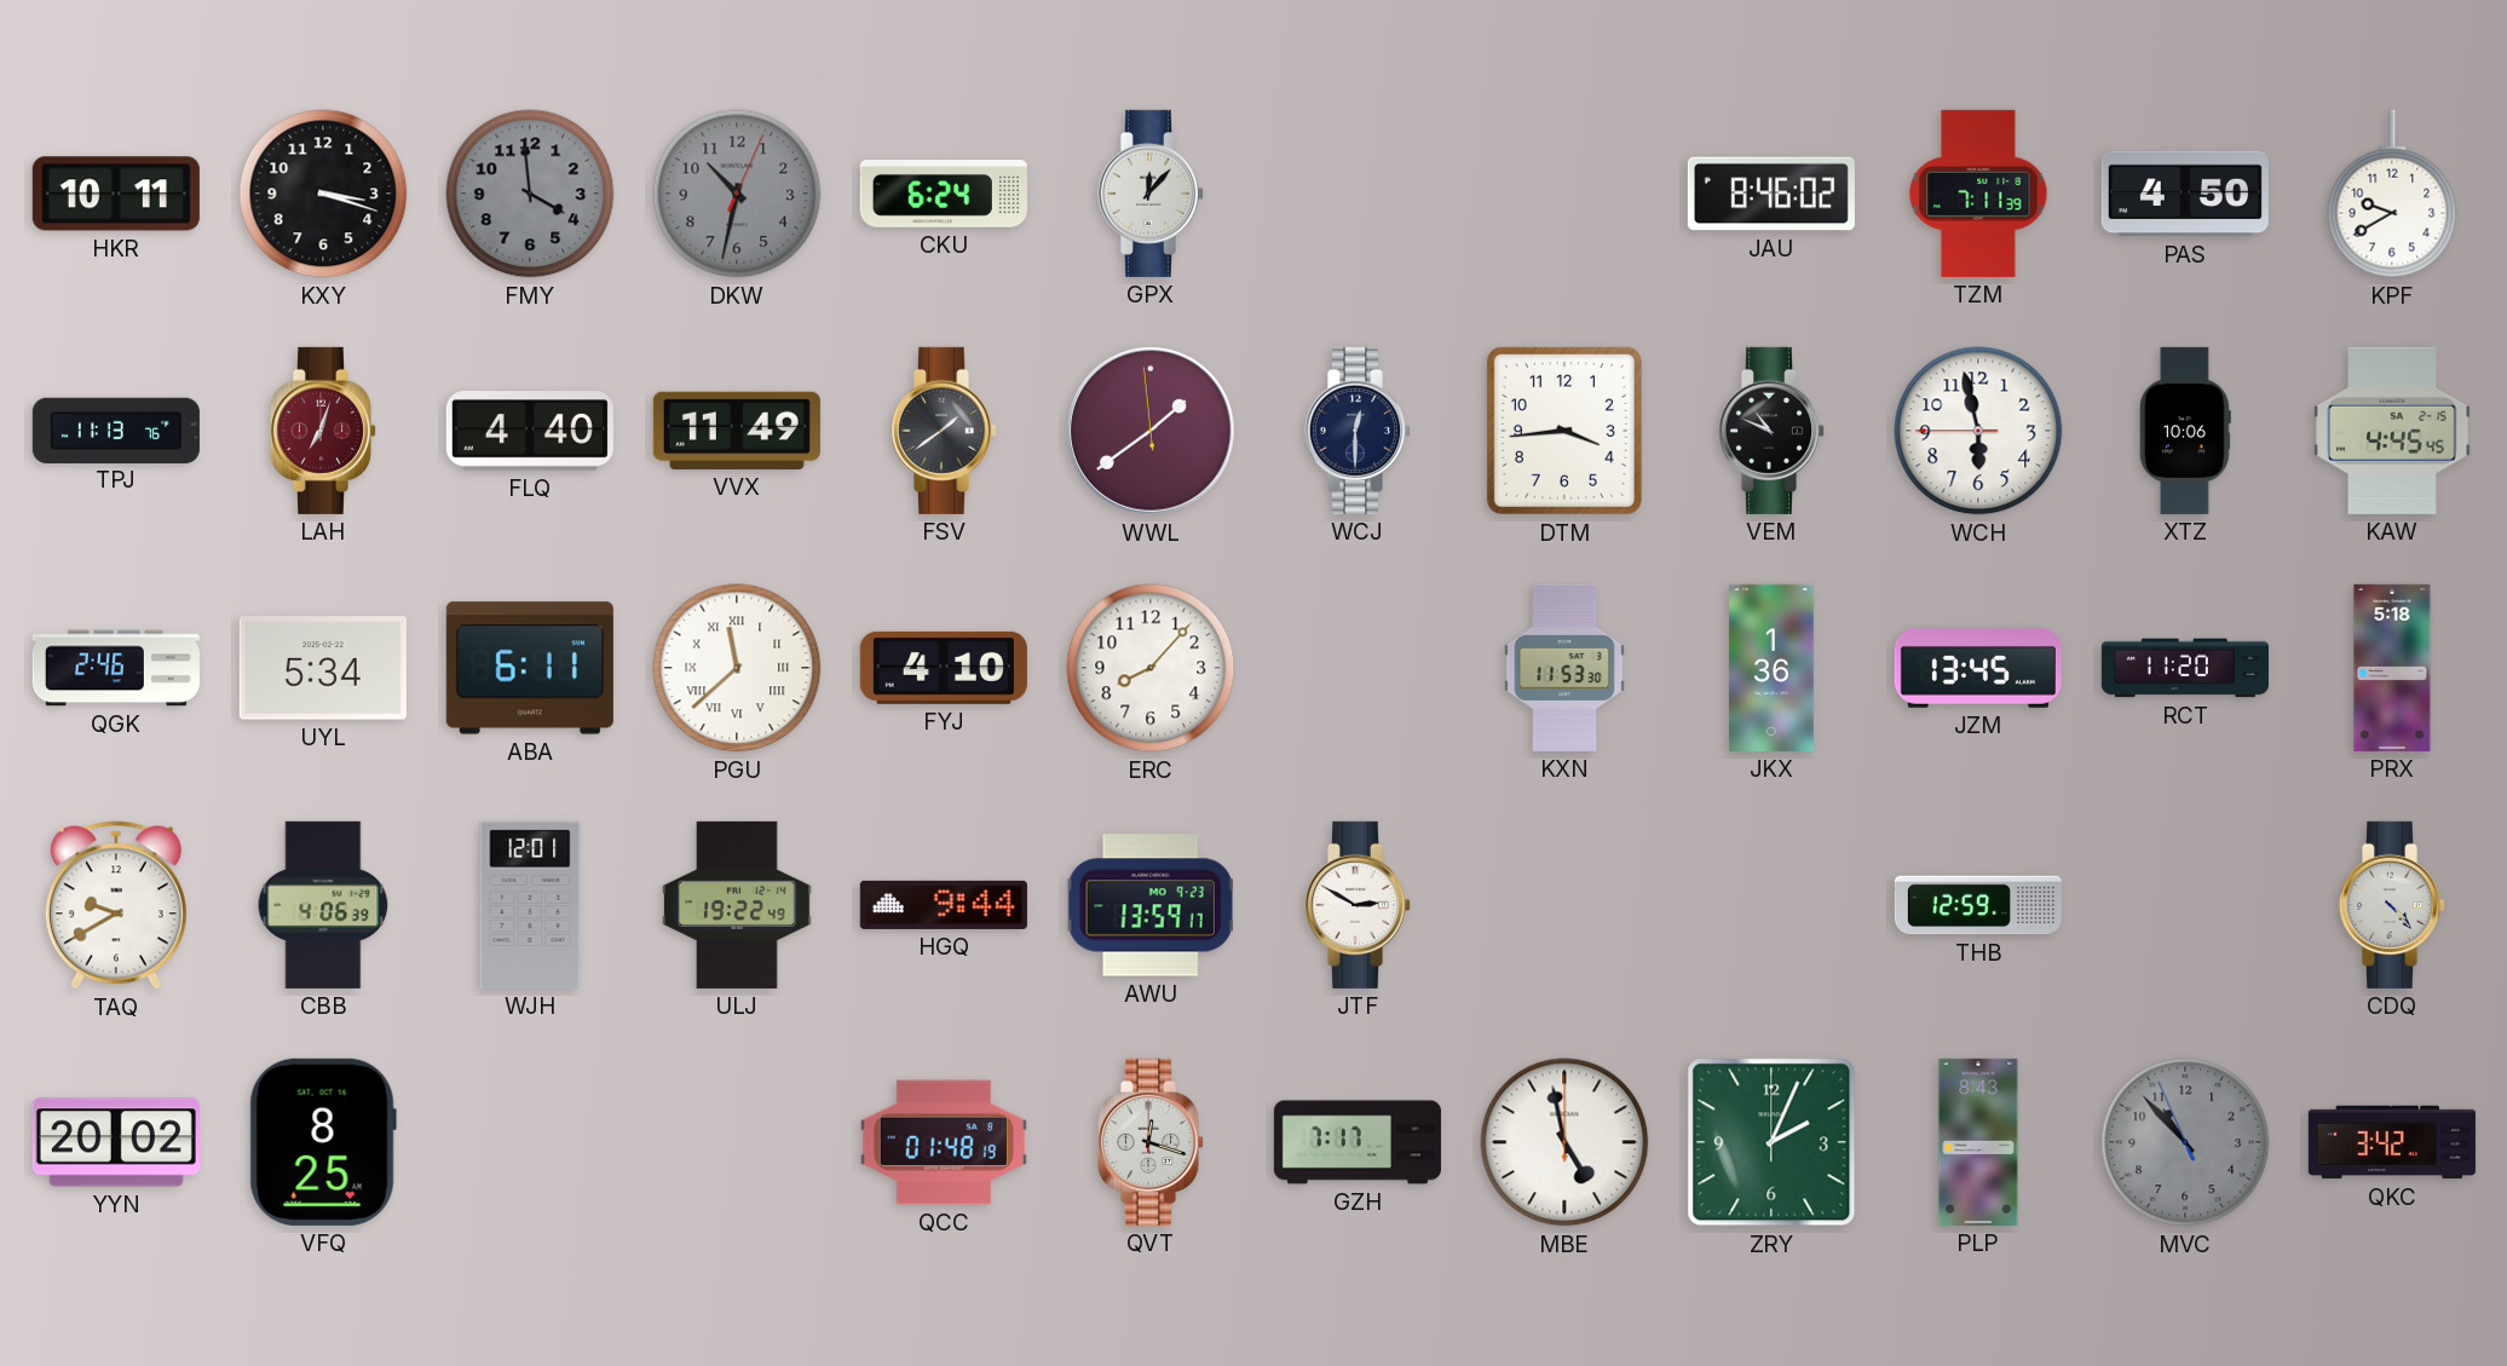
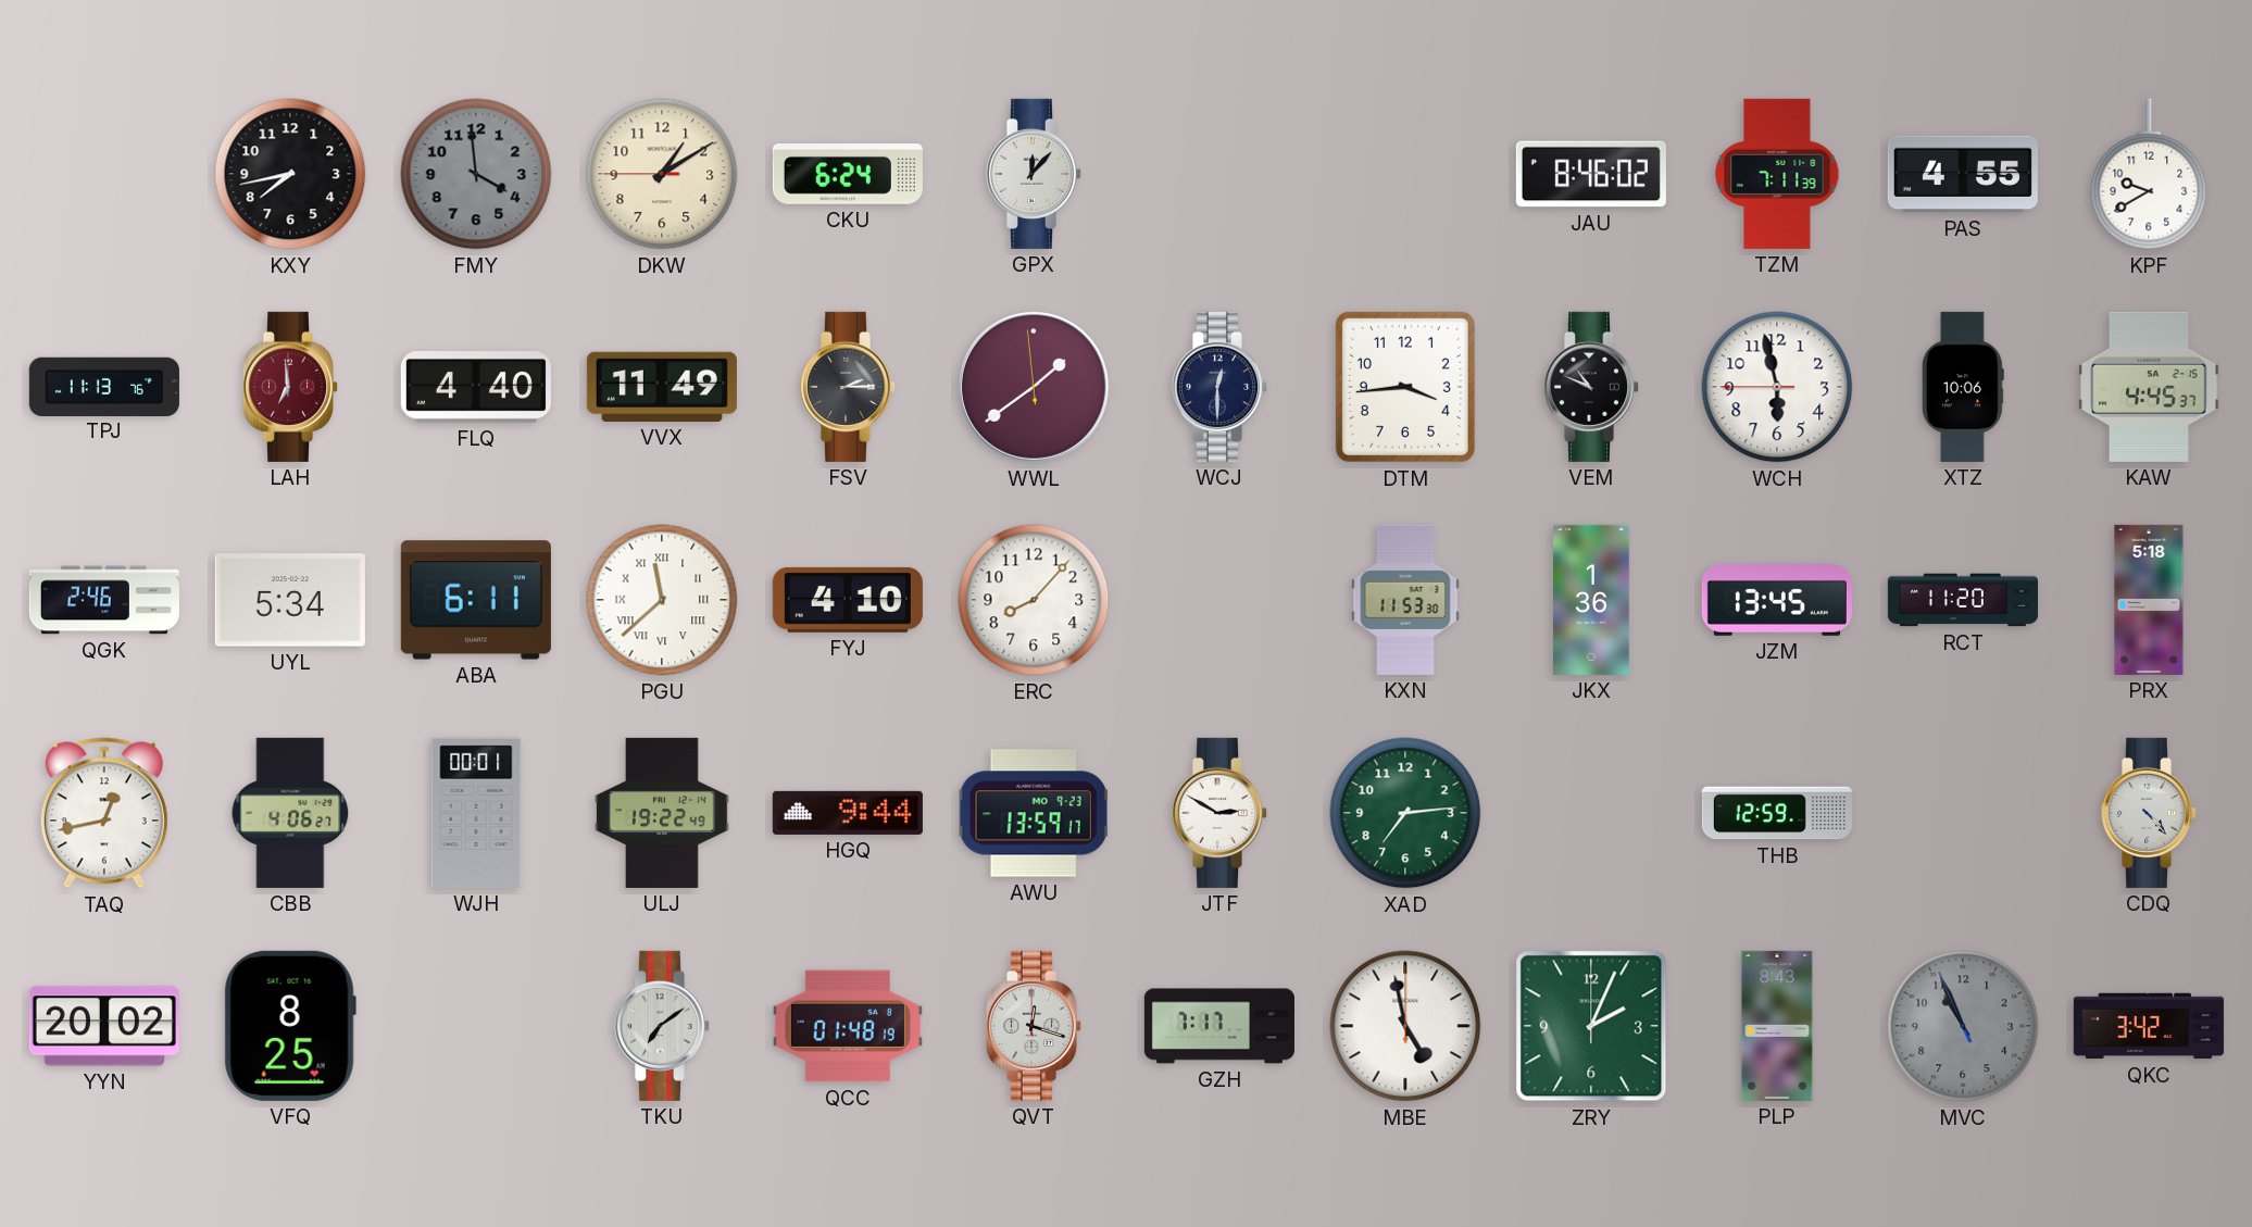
HKR: 10:11 -> none (116, 194)
KXY: 3:18 -> 7:43 (290, 174)
DKW: 10:32 -> 1:09 (662, 174)
DKW dial: grey -> cream (662, 174)
PAS: 4:50 -> 4:55 (1963, 174)
LAH: 7:03 -> 6:59 (289, 387)
FSV: 1:39 -> 2:15 (847, 387)
KAW: 4:45:45 -> 4:45:37 (2149, 387)
TAQ: 9:40 -> 12:43 (104, 813)
CBB: 4:06:39 -> 4:06:27 (290, 813)
WJH: 12:01 -> 00:01 (476, 813)
XAD: none -> 7:14 (1405, 813)
TKU: none -> 7:09 (661, 1026)
MVC: 10:52 -> 10:55 (1963, 1026)
